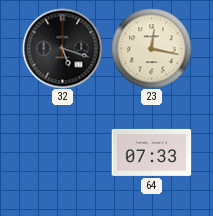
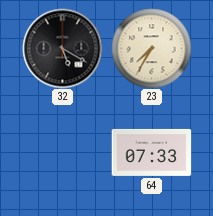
32: 5:18 -> 5:20 (62, 48)
23: 12:17 -> 7:35 (151, 48)
